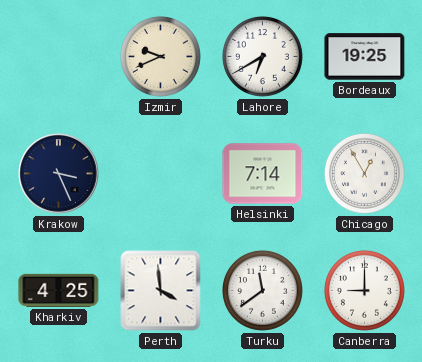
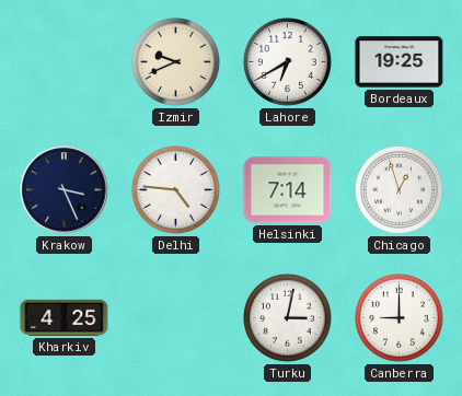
Delhi: none -> 4:46 (175, 189)
Chicago: 12:55 -> 12:57 (399, 189)
Perth: 3:59 -> none (161, 291)
Turku: 11:39 -> 3:02 (287, 317)
